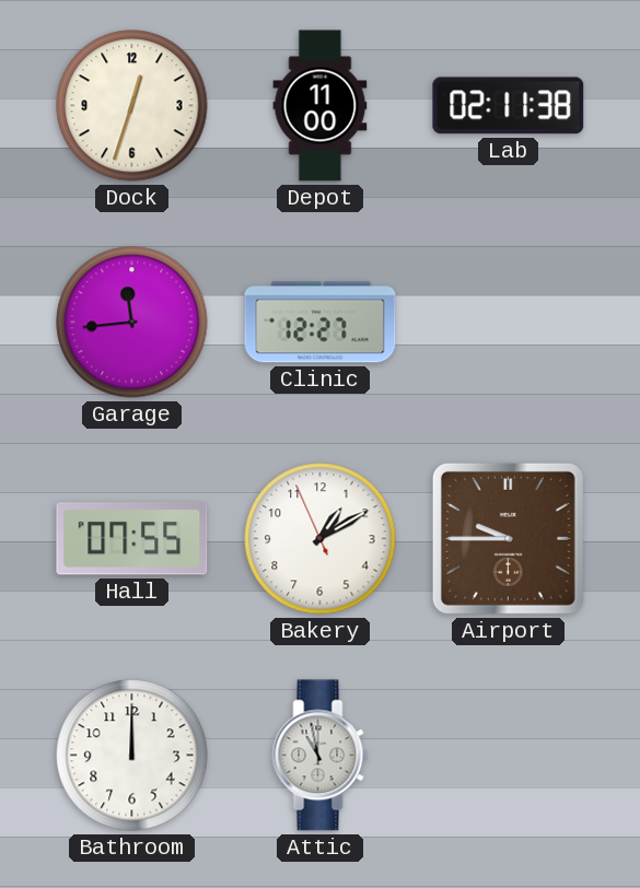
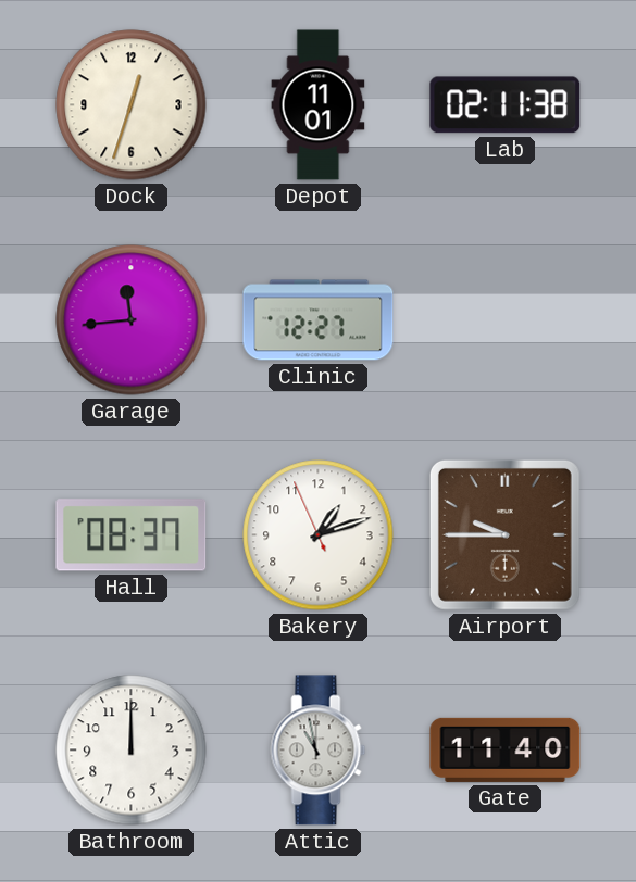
Depot: 11:00 -> 11:01 (319, 105)
Hall: 07:55 -> 08:37 (132, 535)
Bakery: 1:09 -> 1:11 (319, 535)
Gate: none -> 11:40 (506, 749)
